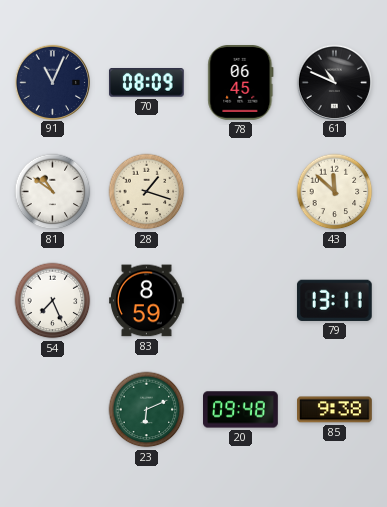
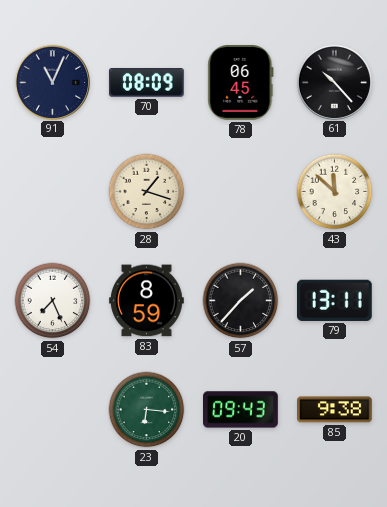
61: 10:49 -> 10:23 (334, 82)
81: 10:51 -> none (53, 192)
57: none -> 1:37 (241, 301)
23: 6:11 -> 6:16 (147, 410)
20: 09:48 -> 09:43 (241, 410)
